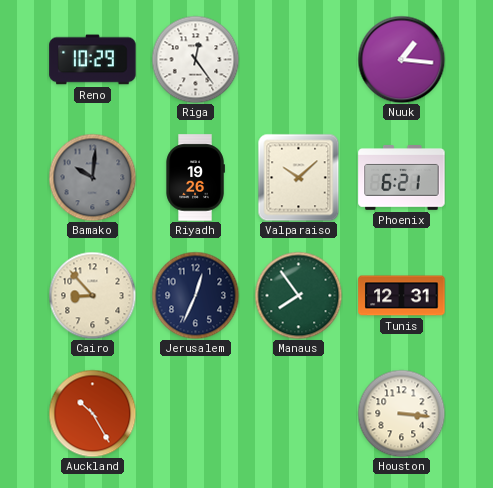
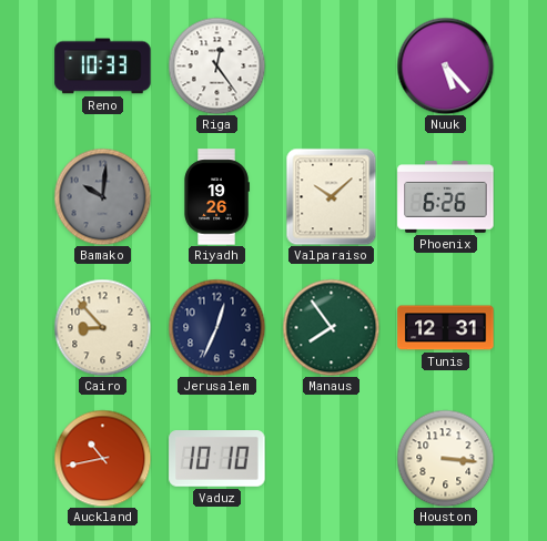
Reno: 10:29 -> 10:33 (103, 67)
Nuuk: 1:16 -> 5:23 (445, 65)
Phoenix: 6:21 -> 6:26 (446, 197)
Auckland: 10:25 -> 10:43 (102, 458)
Vaduz: none -> 10:10 (217, 459)
